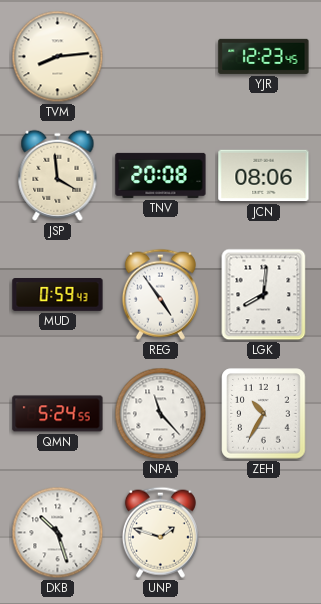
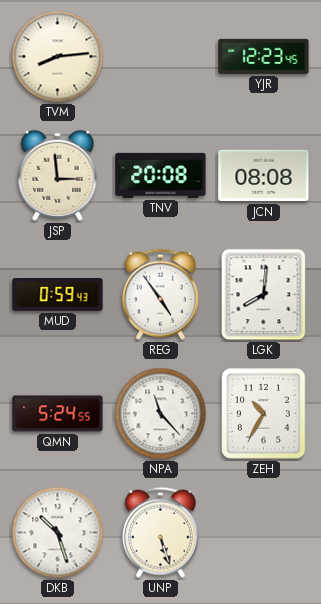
JSP: 3:59 -> 2:59 (58, 175)
JCN: 08:06 -> 08:08 (264, 176)
UNP: 1:48 -> 5:27 (160, 532)
